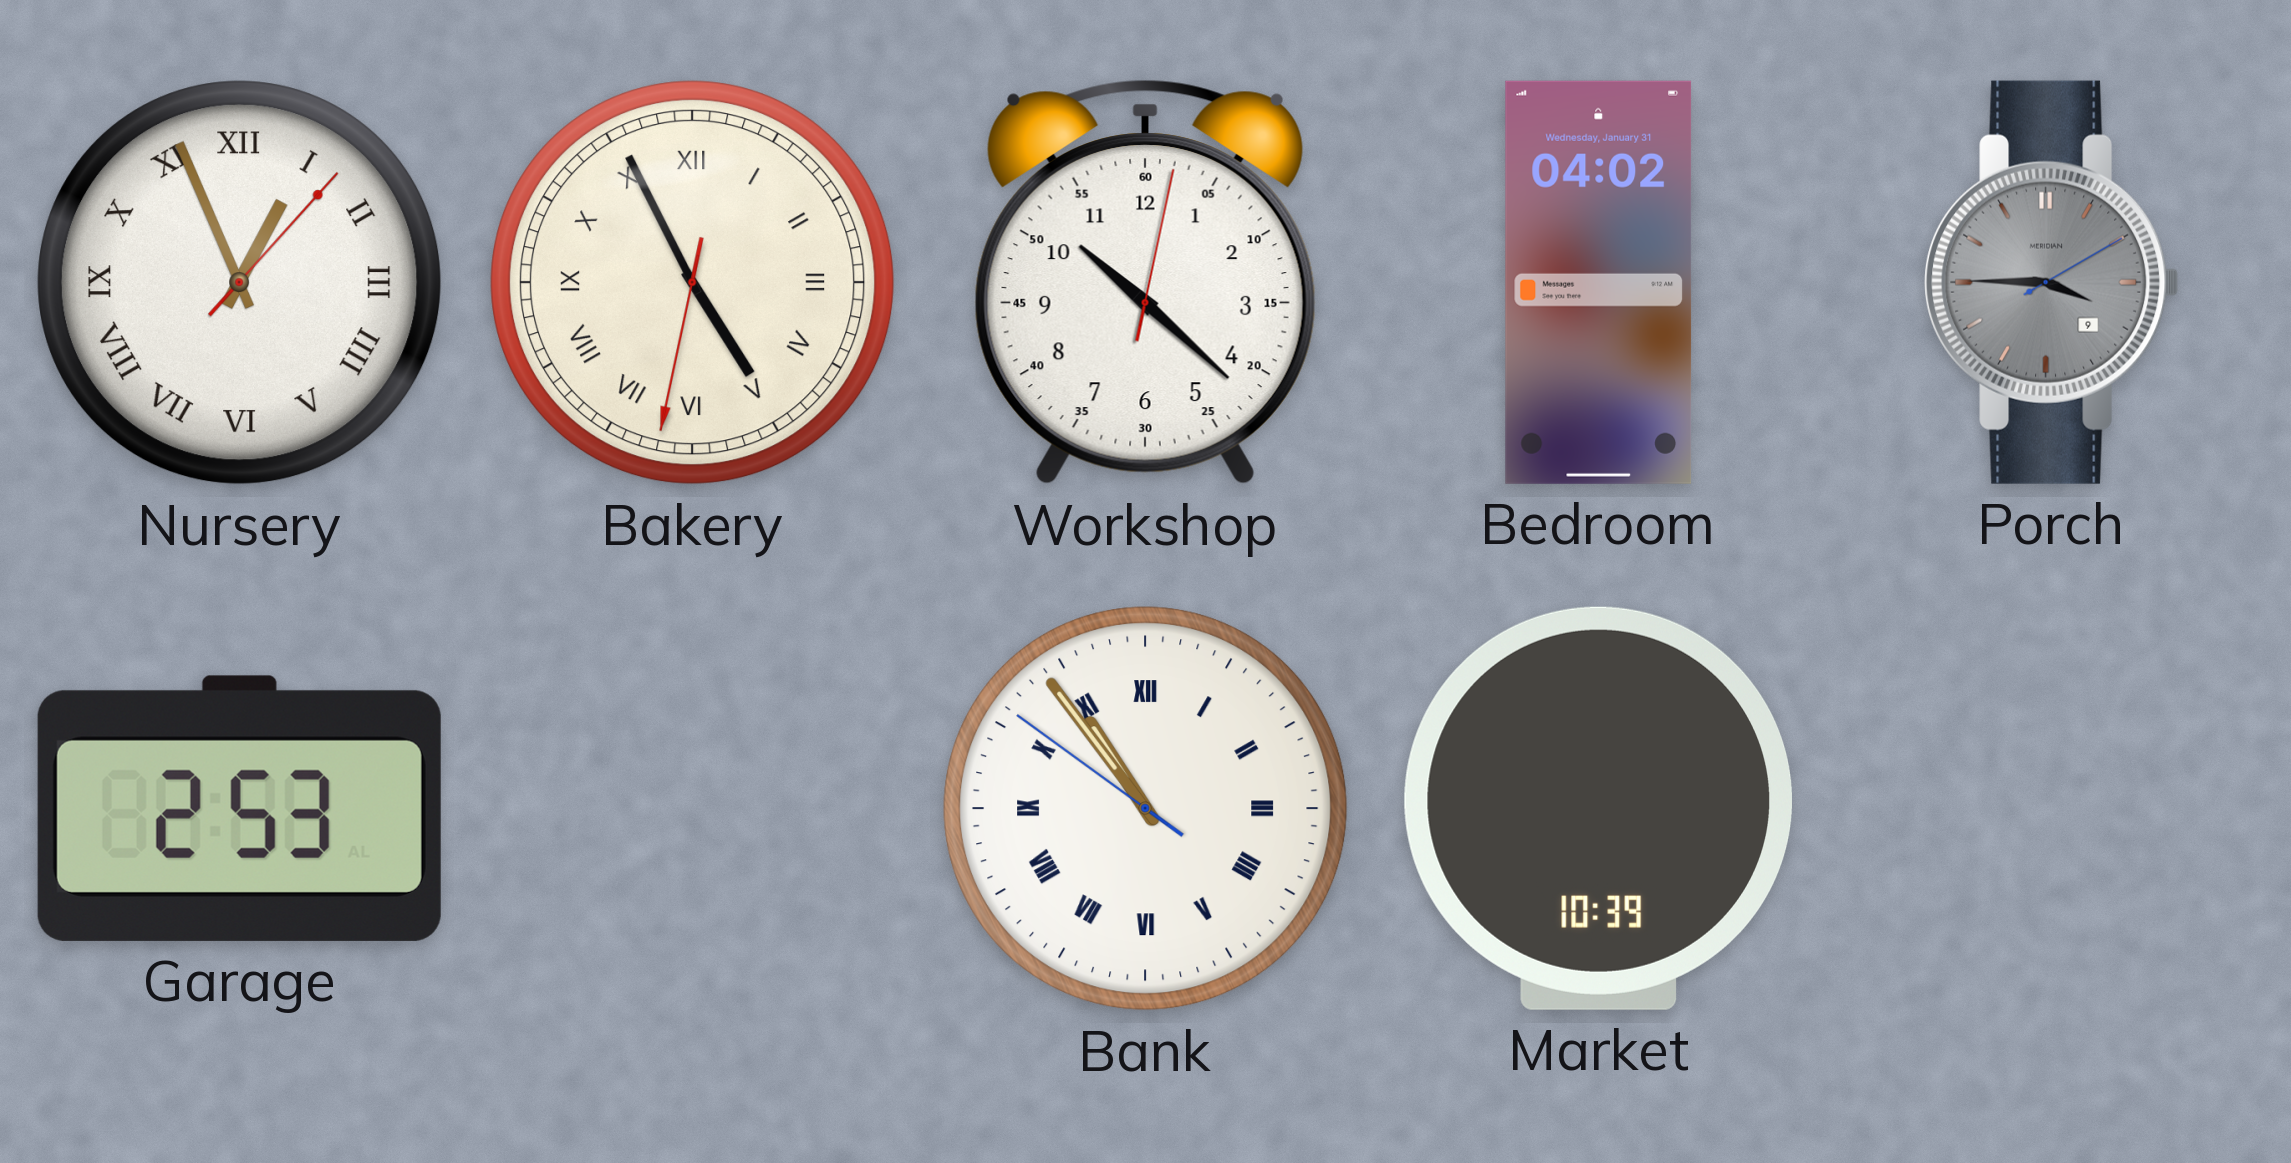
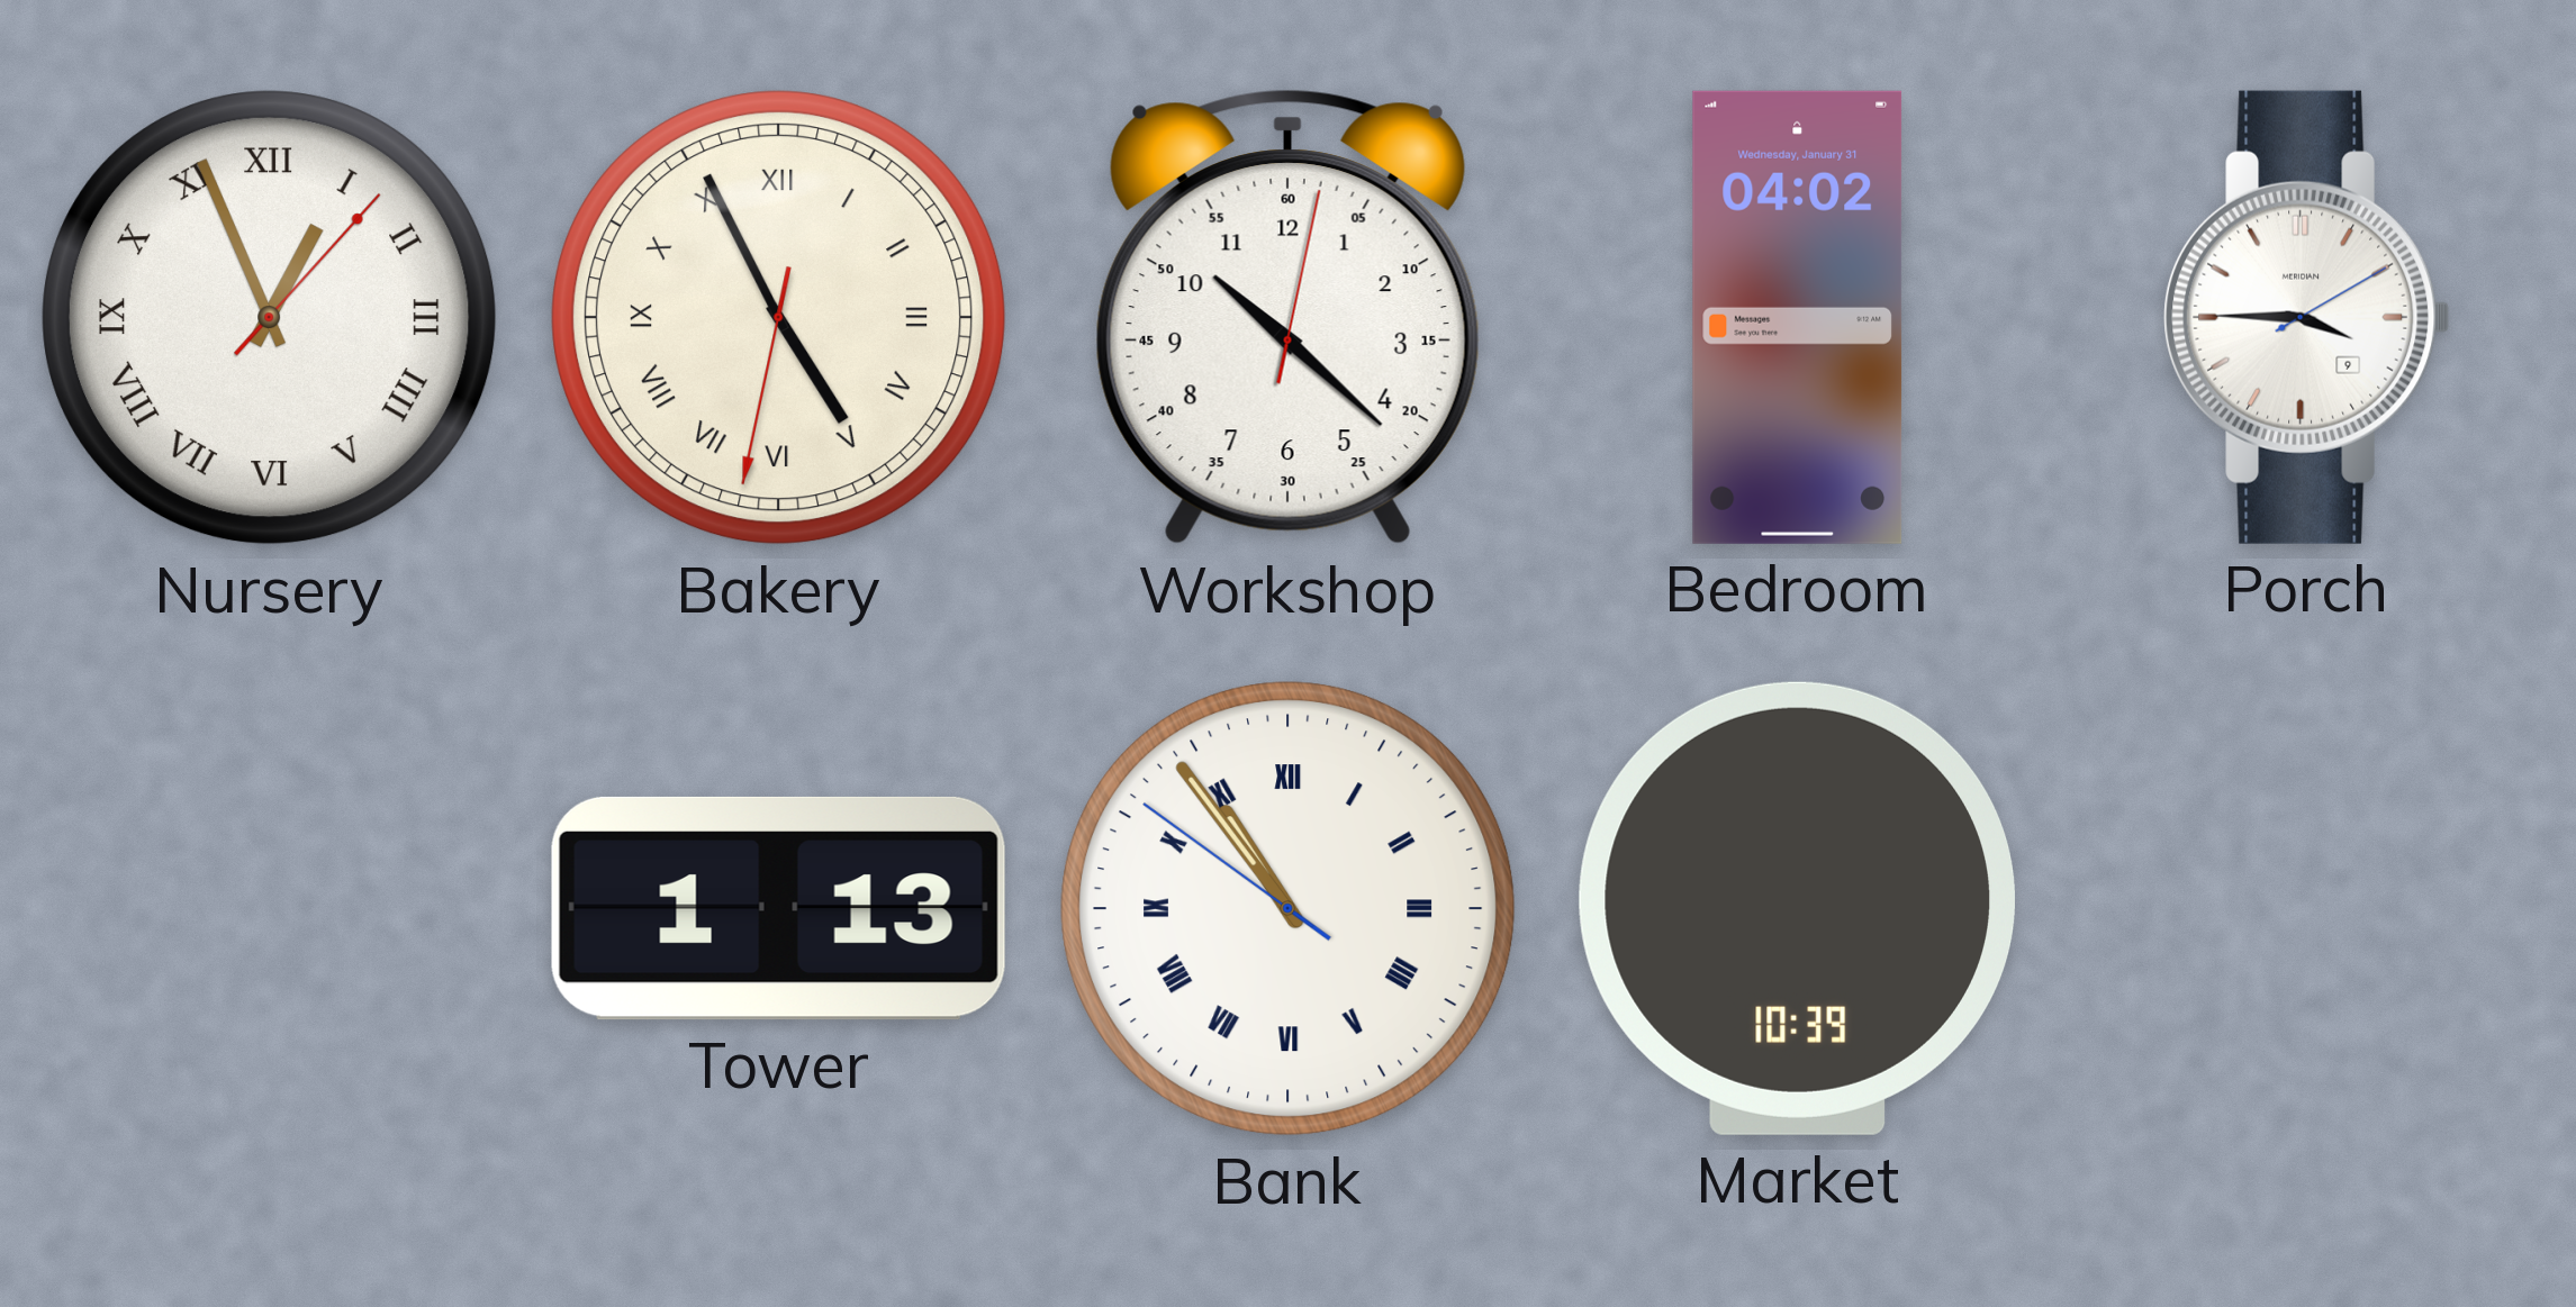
Porch dial: grey -> white (2307, 317)
Garage: 2:53 -> none (239, 808)
Tower: none -> 1:13 (778, 908)
